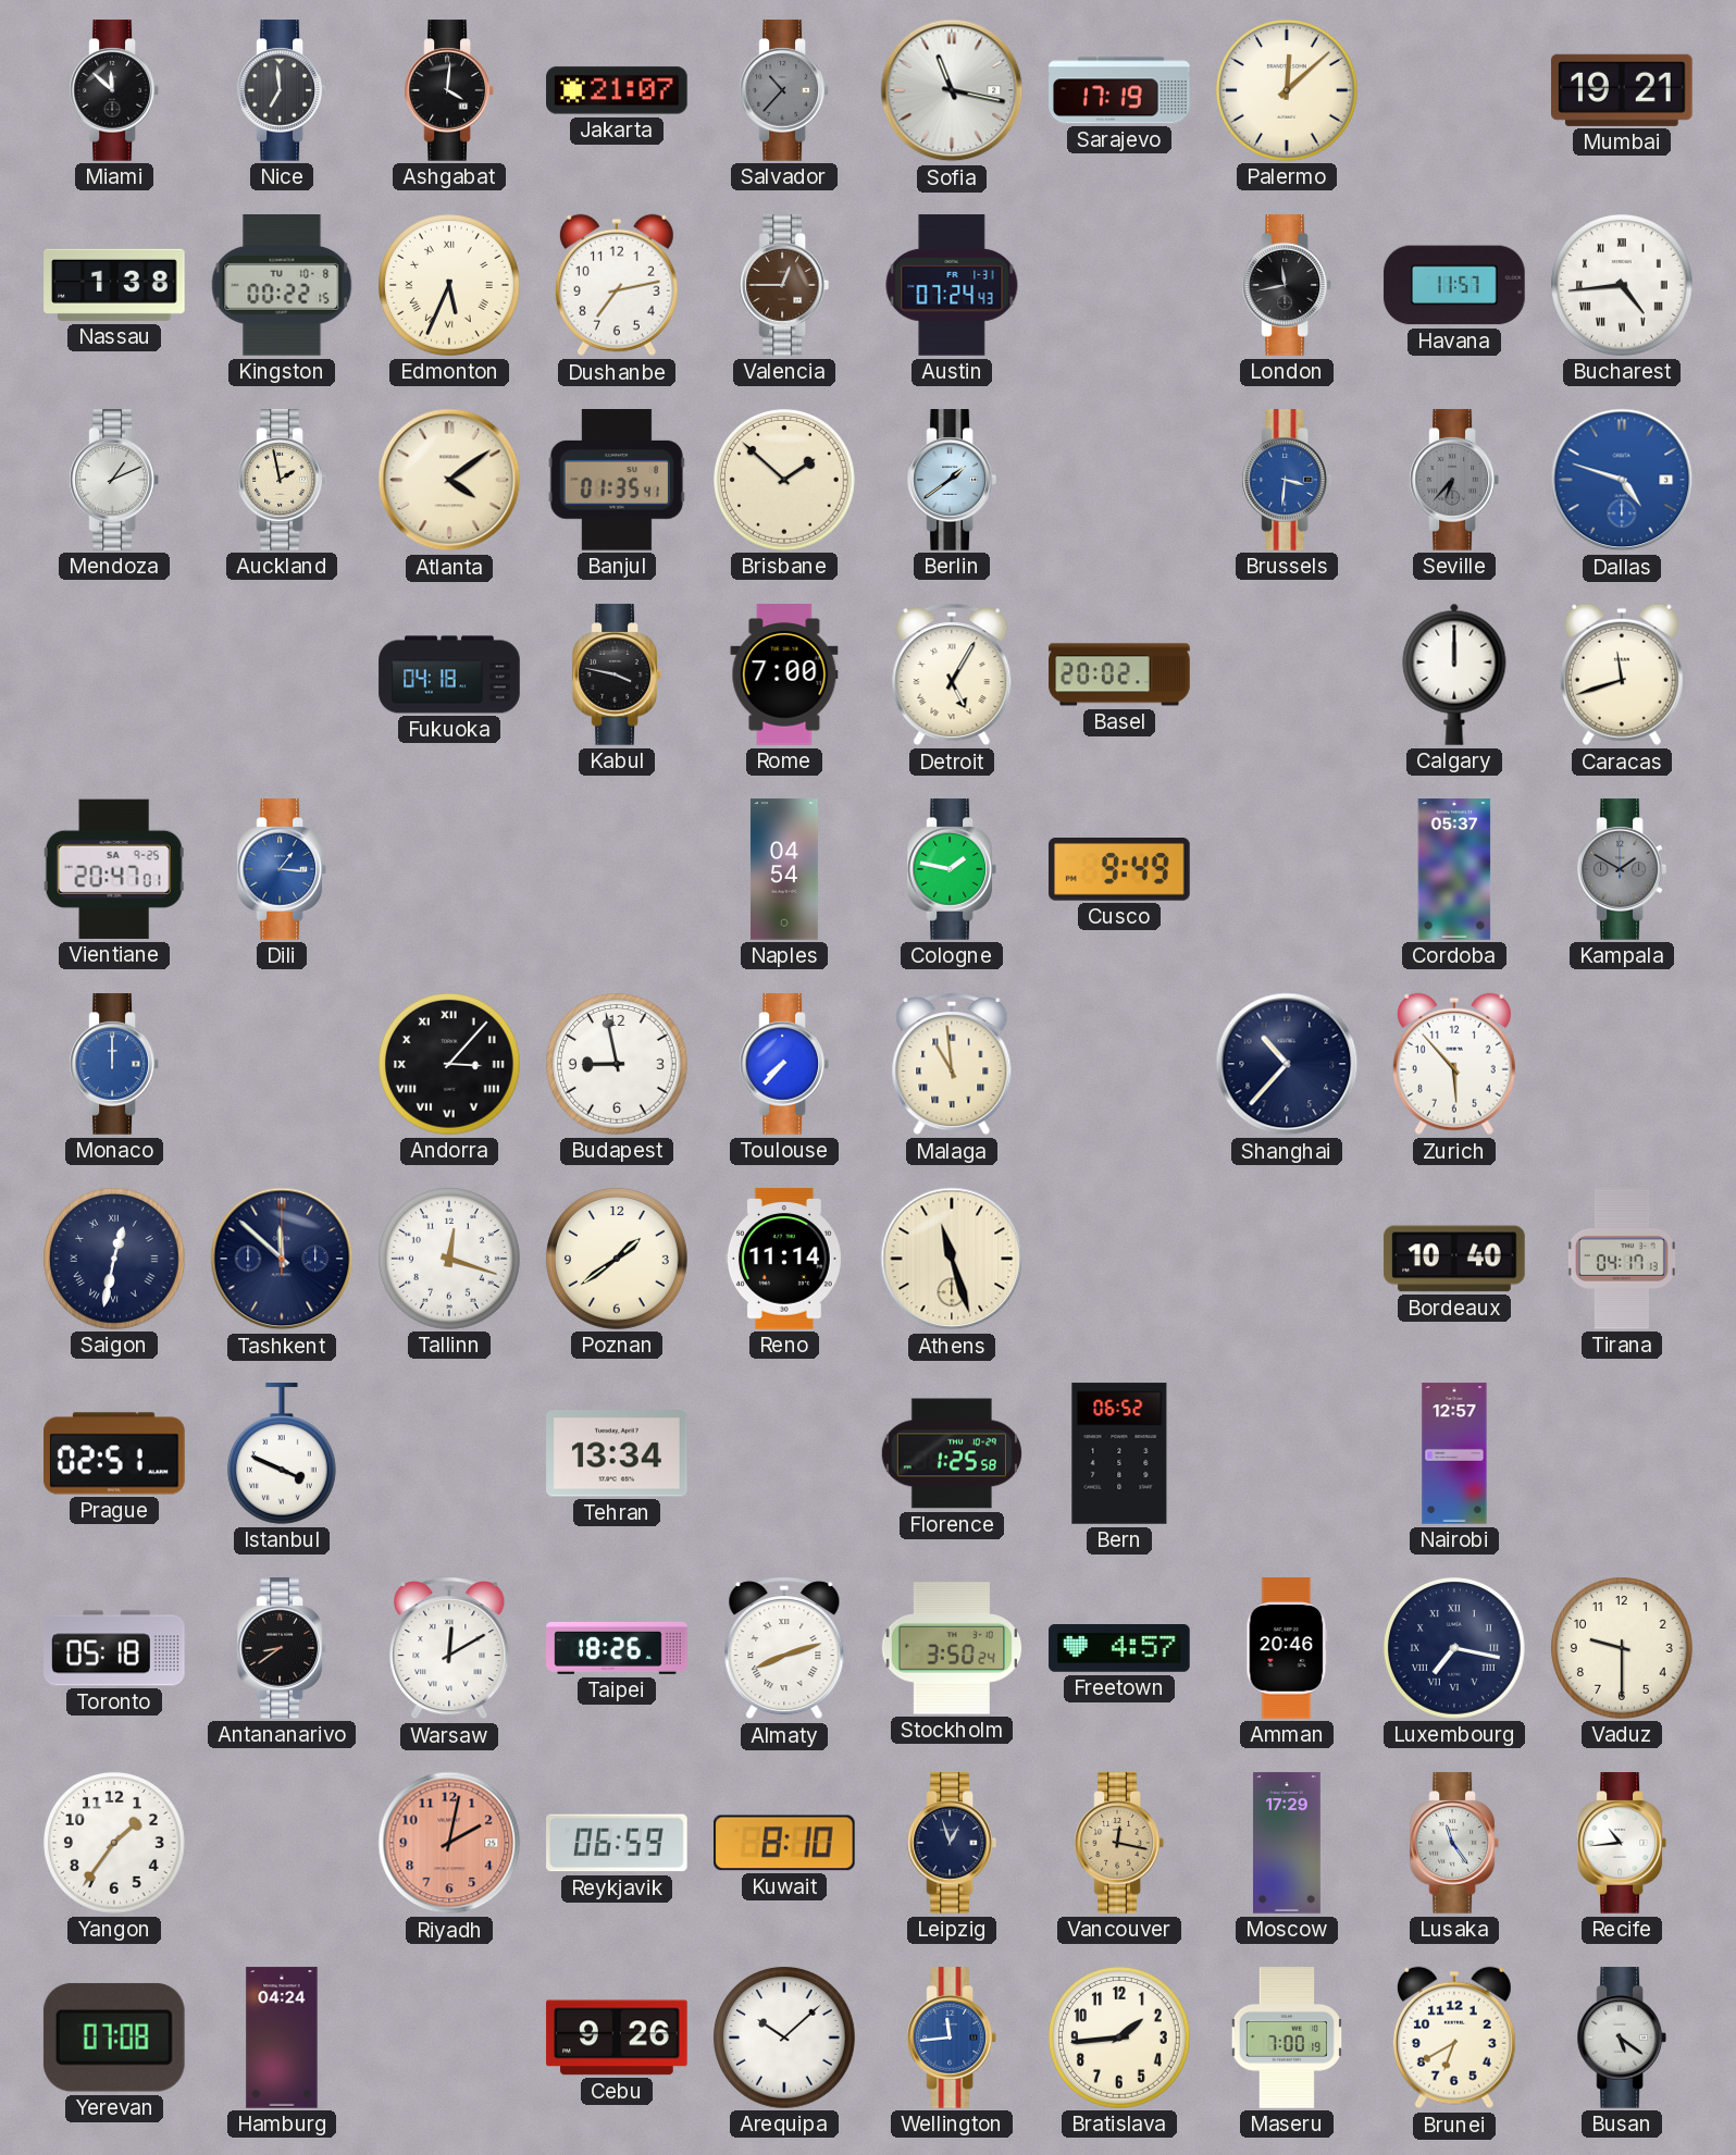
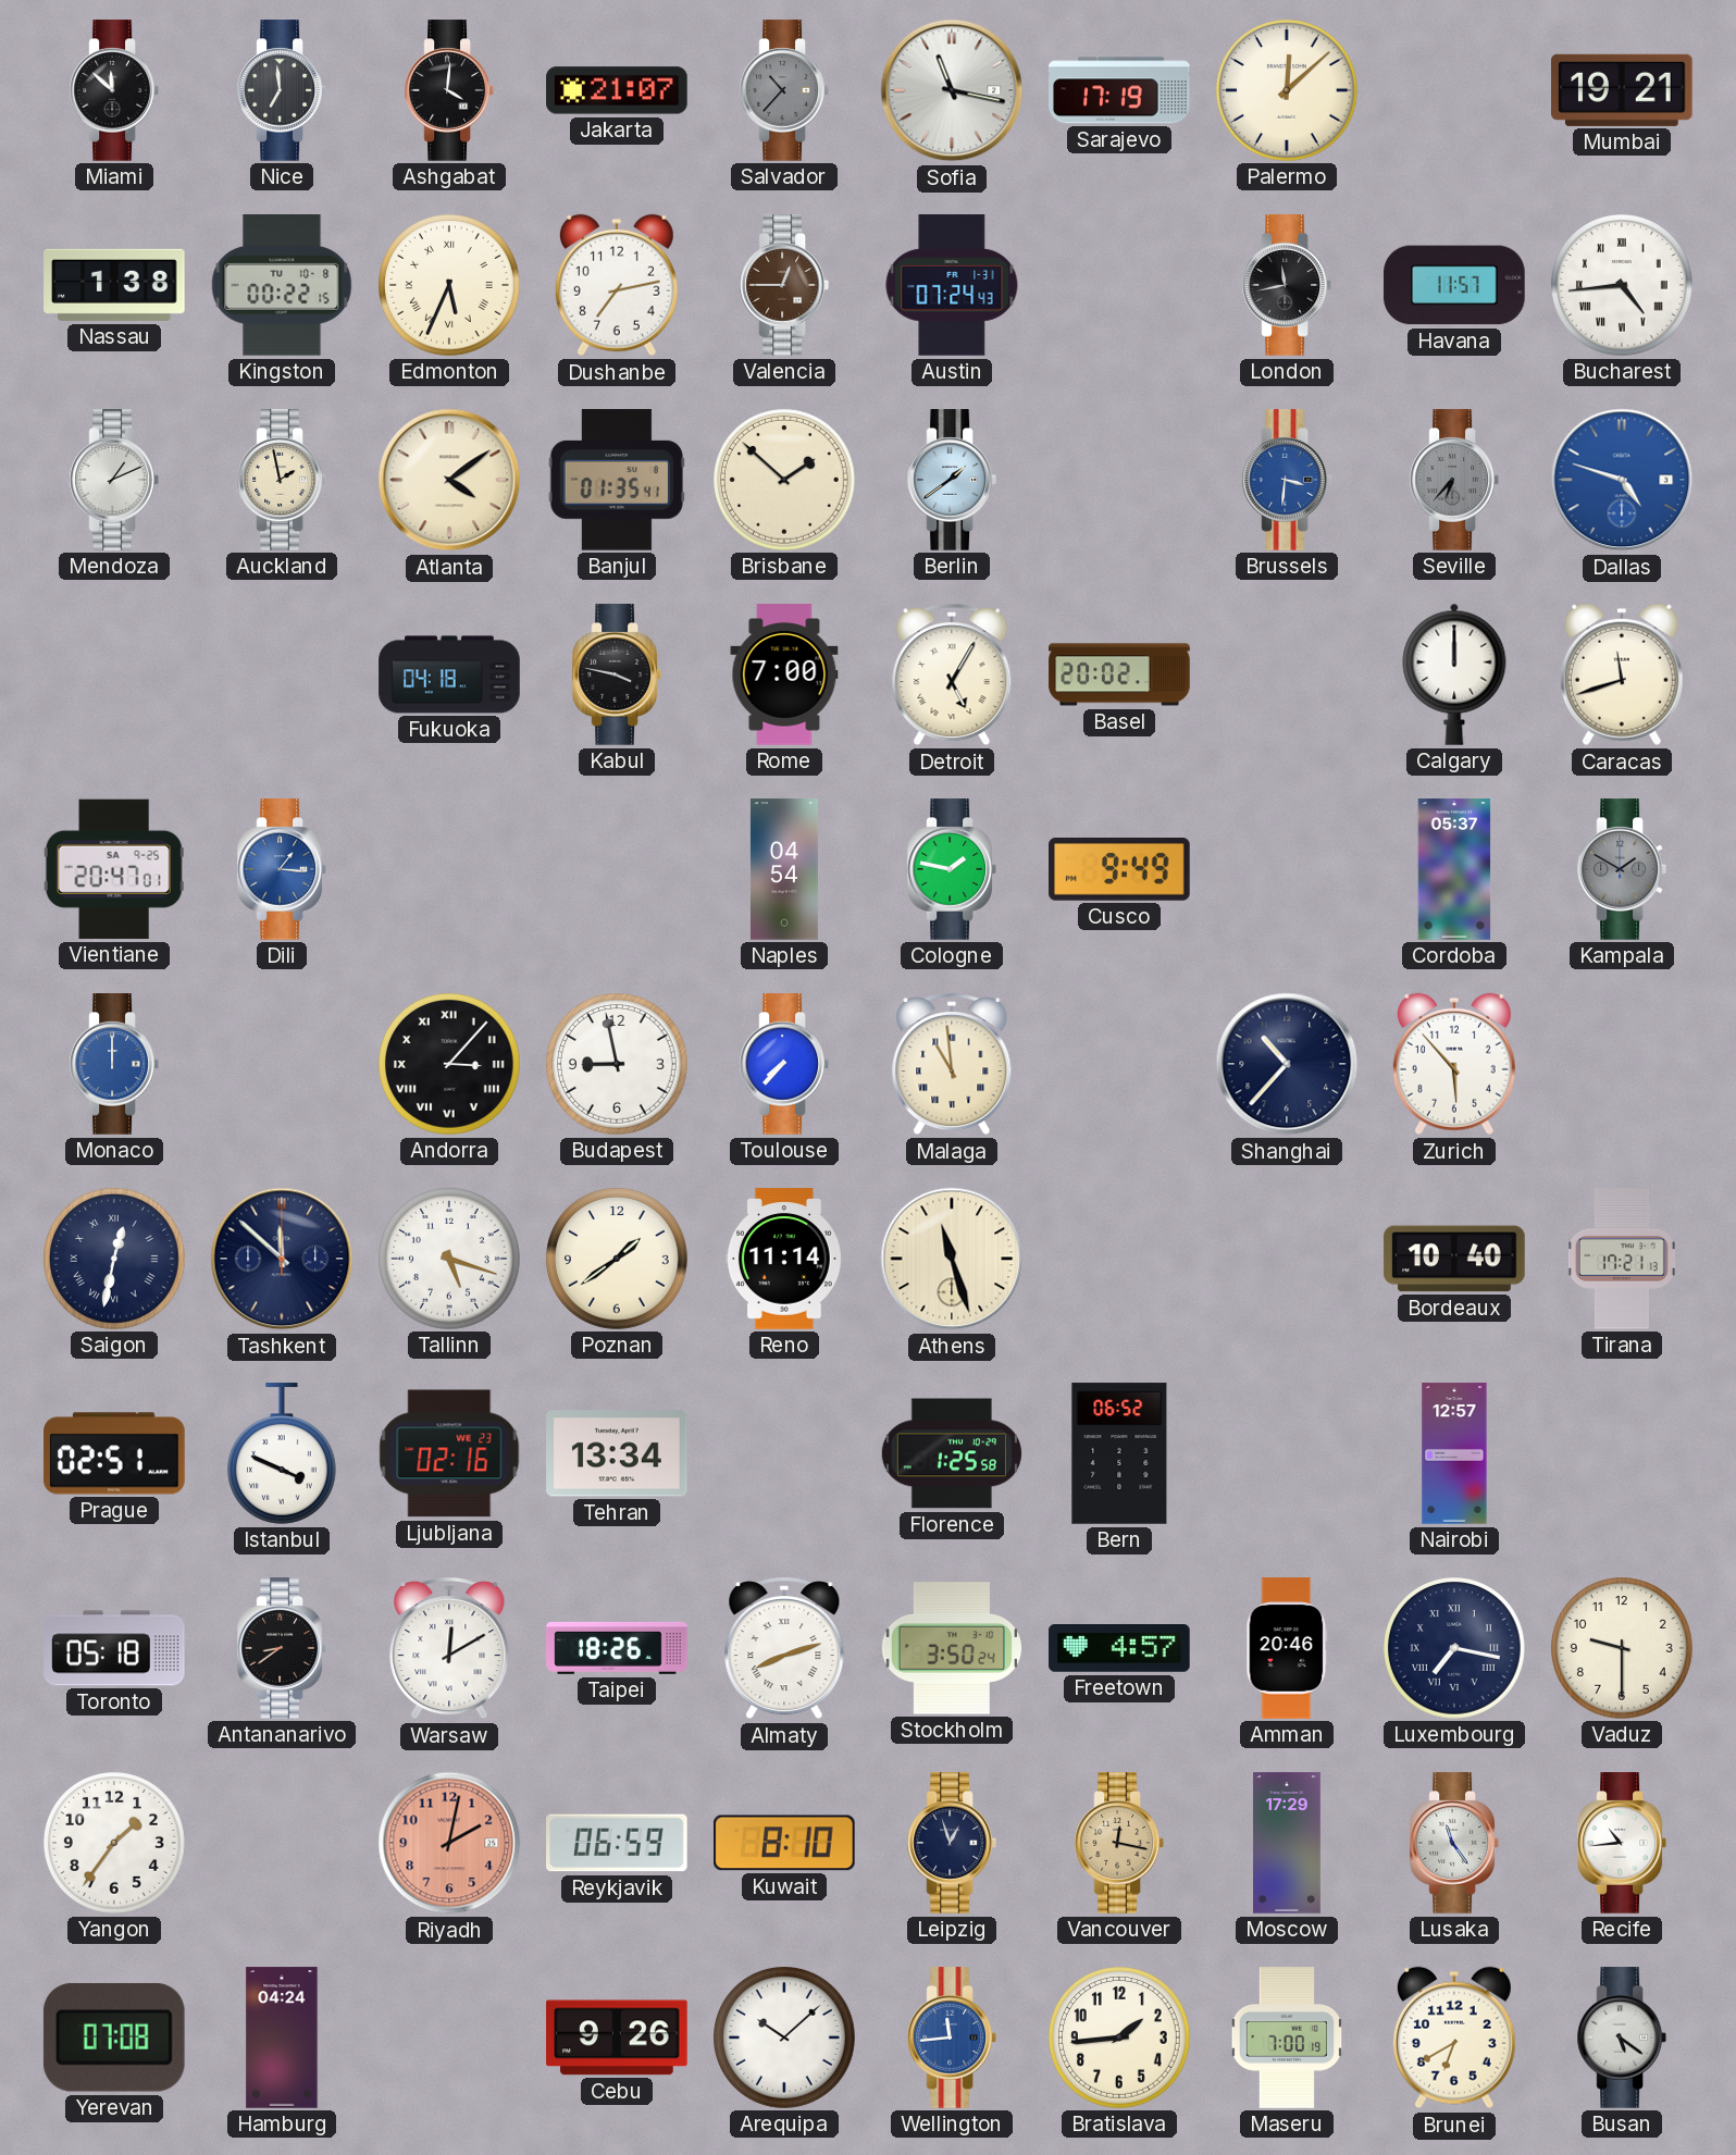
Tallinn: 12:18 -> 5:18 (450, 1260)
Tirana: 04:17 -> 17:21 (1622, 1259)
Ljubljana: none -> 02:16 (449, 1453)
